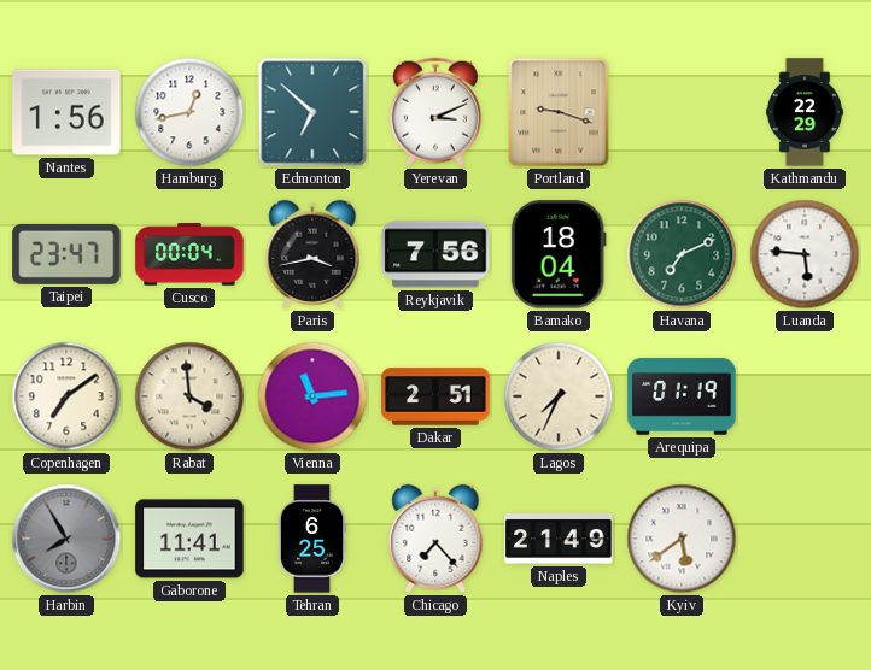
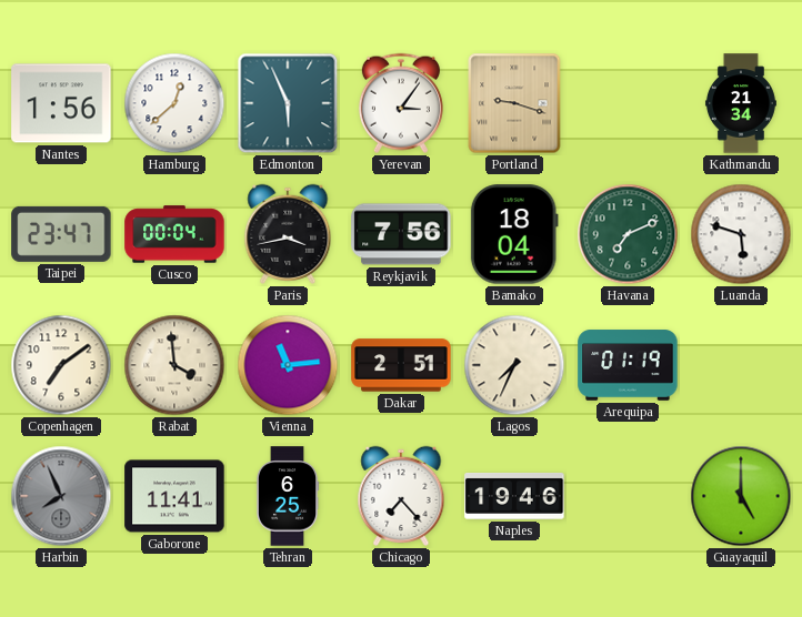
Hamburg: 12:43 -> 12:38 (174, 103)
Edmonton: 6:52 -> 5:56 (288, 103)
Yerevan: 3:11 -> 3:06 (401, 103)
Kathmandu: 22:29 -> 21:34 (741, 103)
Luanda: 5:46 -> 5:48 (741, 234)
Harbin: 7:55 -> 7:56 (61, 496)
Naples: 21:49 -> 19:46 (514, 496)
Kyiv: 5:39 -> none (682, 539)
Guayaquil: none -> 5:00 (741, 496)
